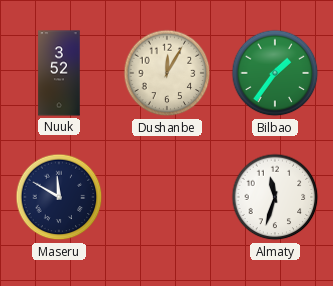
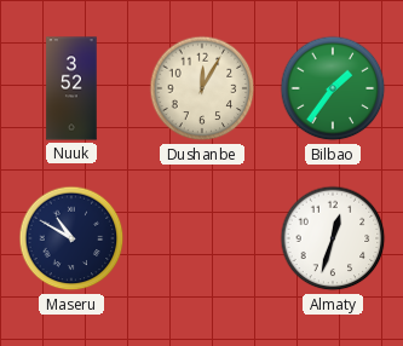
Maseru: 11:50 -> 10:50 (71, 238)
Almaty: 11:33 -> 12:33 (333, 238)
